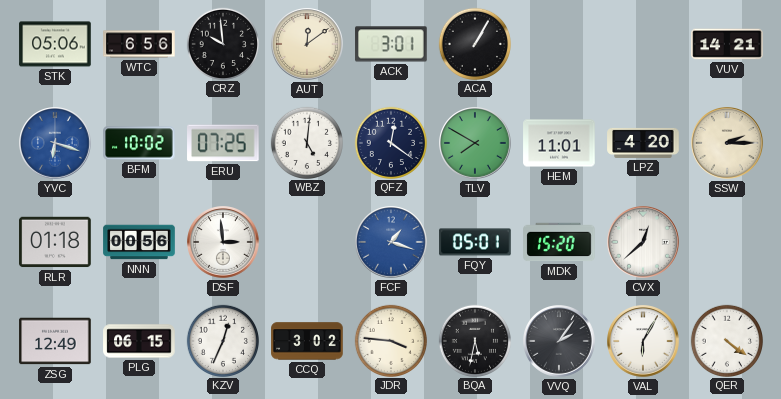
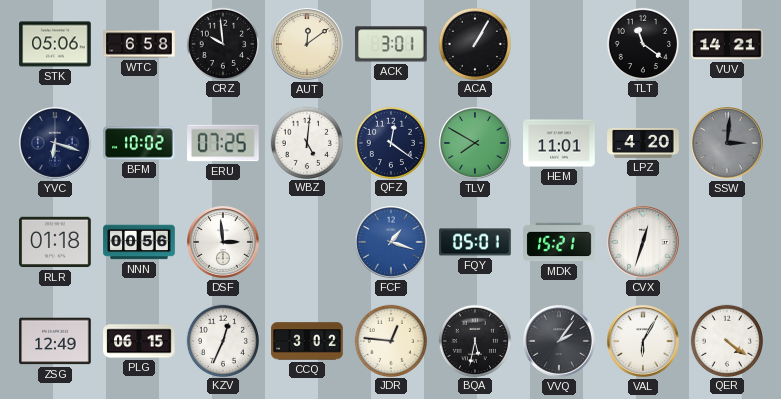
WTC: 6:56 -> 6:58 (139, 44)
TLT: none -> 11:21 (642, 43)
YVC dial: blue -> navy (55, 143)
SSW: 2:15 -> 3:01 (727, 143)
SSW dial: cream -> grey (727, 143)
MDK: 15:20 -> 15:21 (559, 242)
CVX: 12:38 -> 12:33 (643, 242)
JDR: 3:46 -> 12:46 (390, 340)
